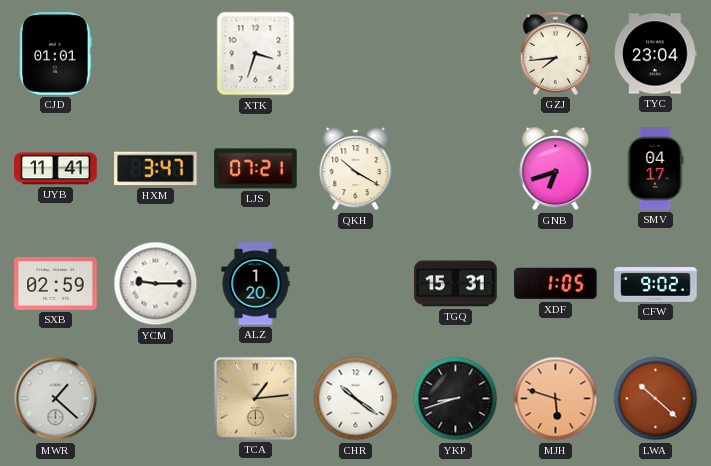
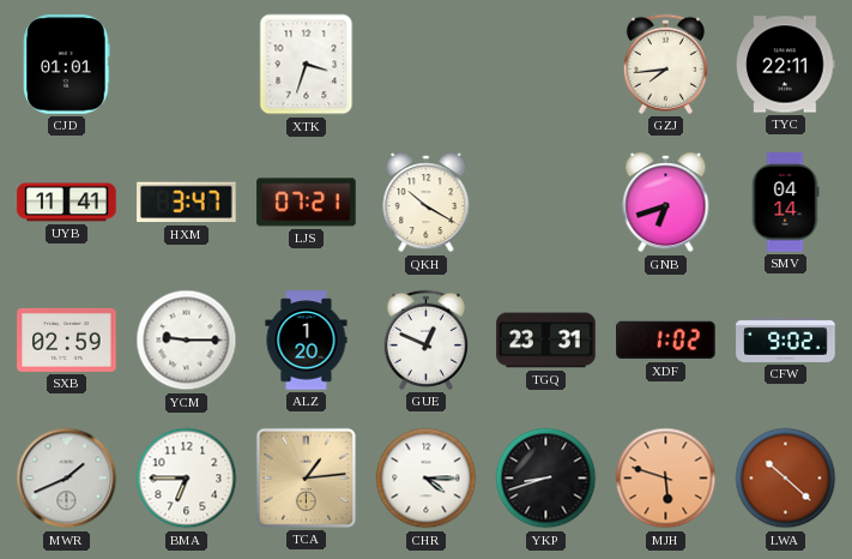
TYC: 23:04 -> 22:11 (786, 65)
SMV: 04:17 -> 04:14 (785, 203)
GUE: none -> 12:49 (425, 339)
TGQ: 15:31 -> 23:31 (546, 341)
XDF: 1:05 -> 1:02 (666, 341)
MWR: 1:22 -> 1:41 (67, 479)
BMA: none -> 6:45 (187, 479)
CHR: 10:21 -> 4:15 (427, 479)
